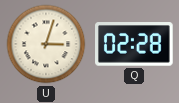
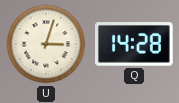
Q: 02:28 -> 14:28 (135, 44)
